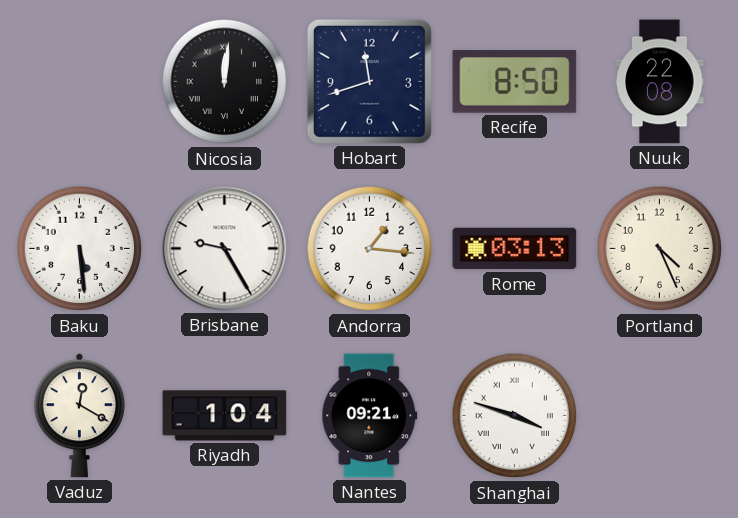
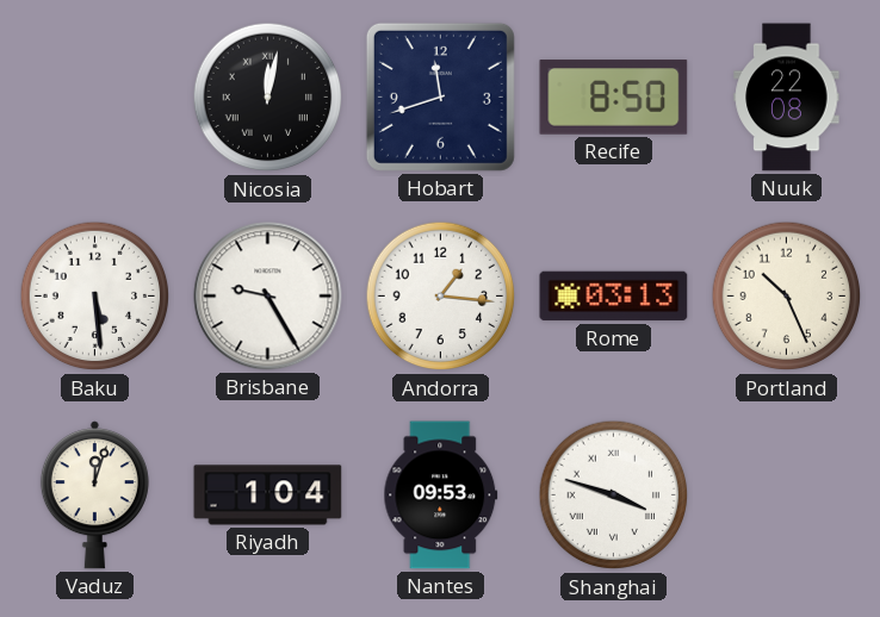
Nicosia: 12:01 -> 12:02 (268, 98)
Portland: 4:26 -> 10:26 (787, 297)
Vaduz: 12:20 -> 12:03 (94, 496)
Nantes: 09:21 -> 09:53 (441, 496)
